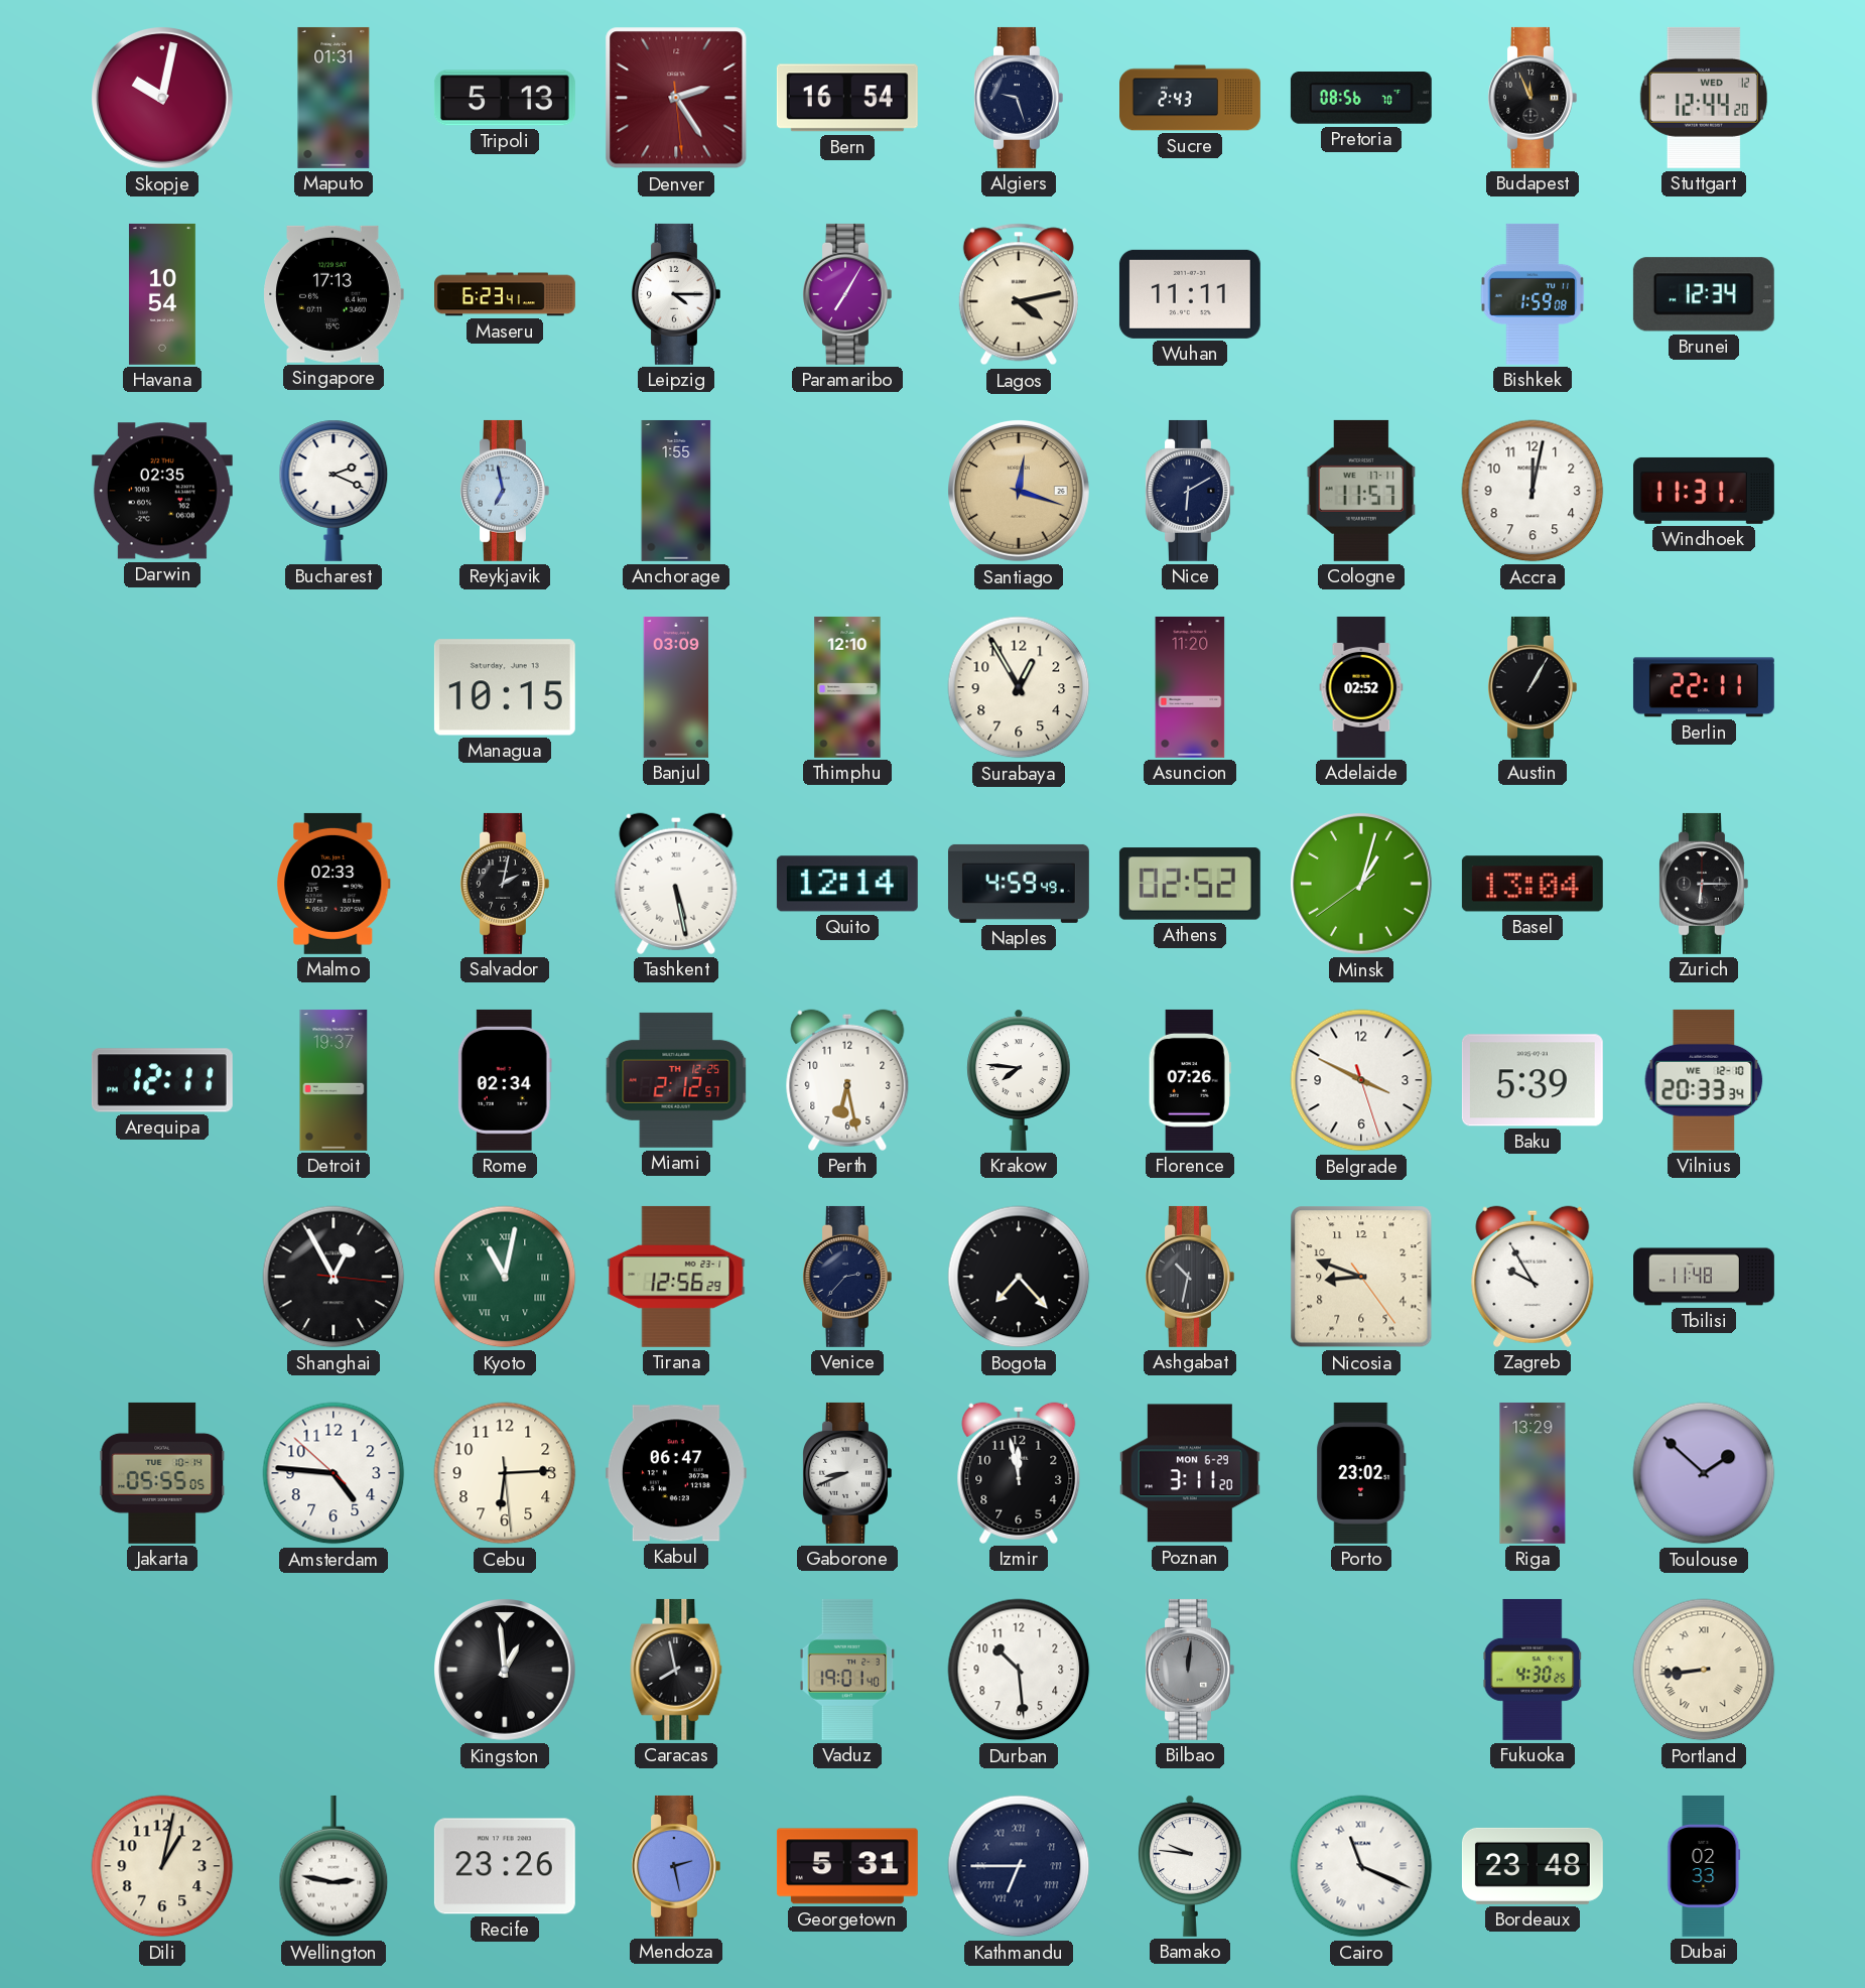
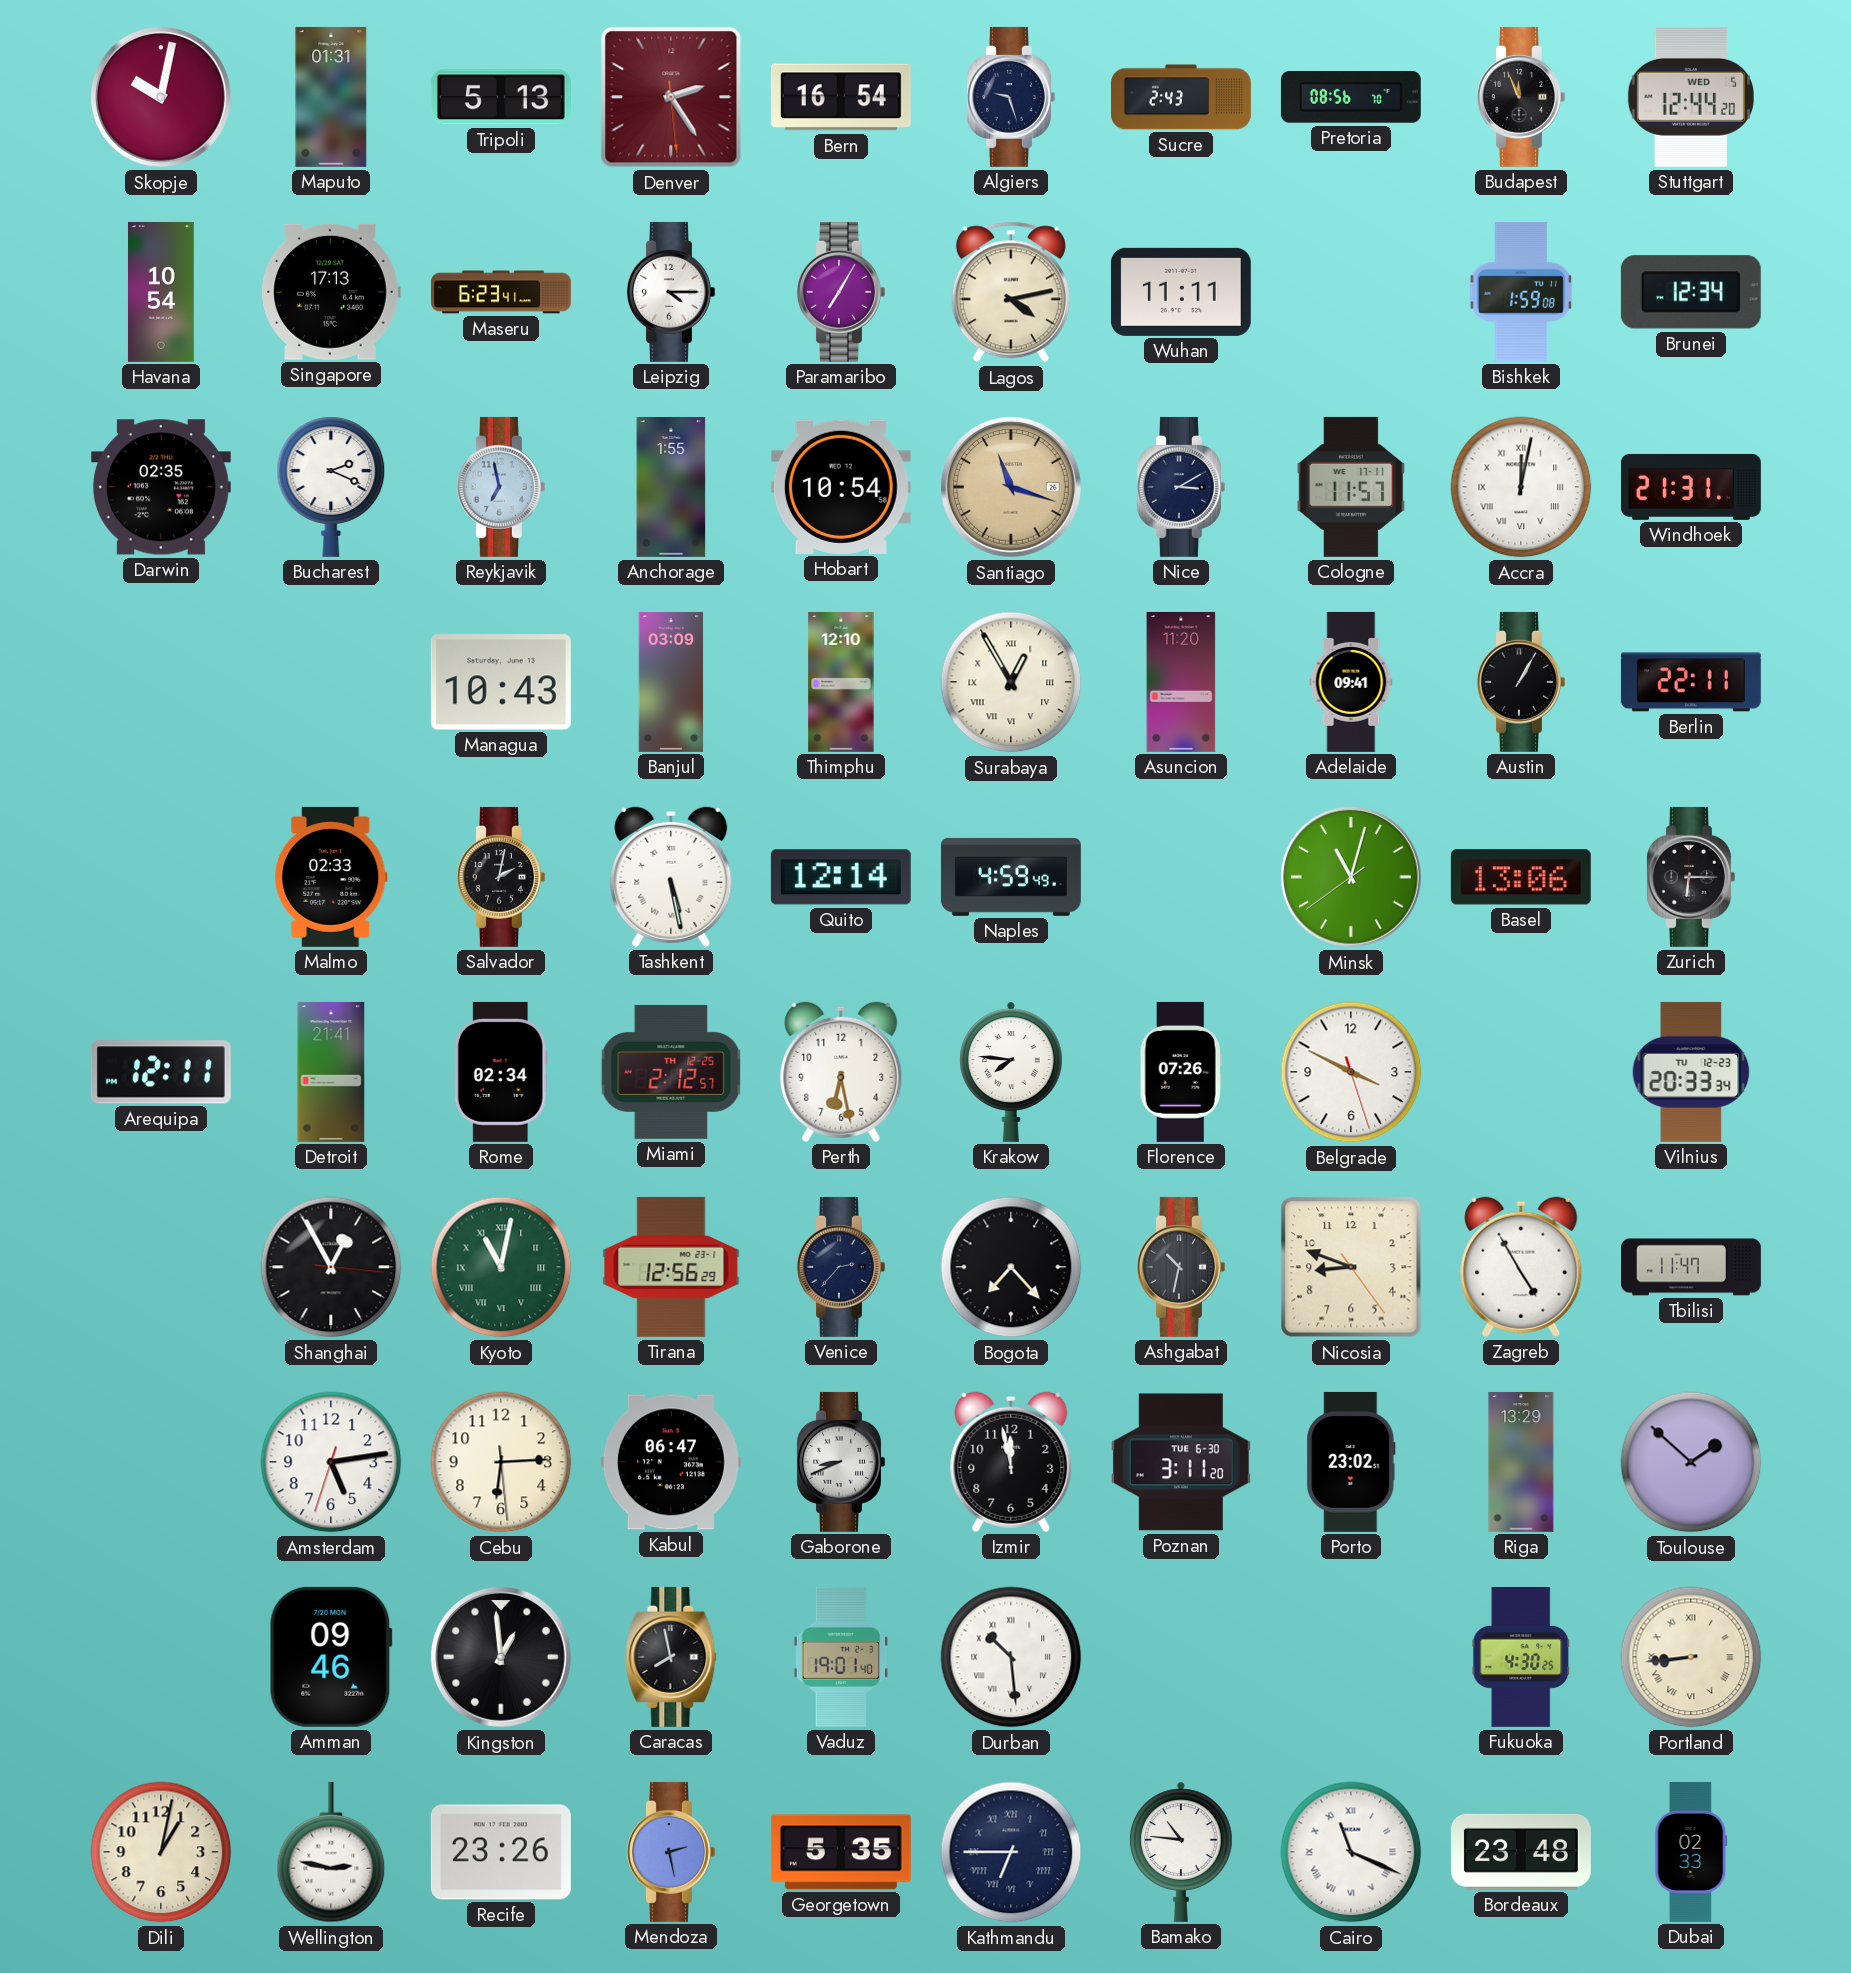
Stuttgart date: WED 12 -> WED 5 (1691, 97)
Hobart: none -> 10:54 (841, 487)
Santiago: 12:18 -> 11:18 (1012, 488)
Nice: 6:10 -> 3:10 (1181, 487)
Accra numerals: Arabic -> Roman (1521, 487)
Windhoek: 11:31 -> 21:31 (1691, 487)
Managua: 10:15 -> 10:43 (501, 682)
Surabaya numerals: Arabic -> Roman (1011, 682)
Adelaide: 02:52 -> 09:41 (1351, 682)
Athens: 02:52 -> none (1190, 884)
Minsk: 1:02 -> 11:02 (1352, 878)
Basel: 13:04 -> 13:06 (1521, 877)
Detroit: 19:37 -> 21:41 (331, 1072)
Baku: 5:39 -> none (1533, 1080)
Vilnius date: WE 12-10 -> TU 12-23 (1691, 1072)
Zagreb: 9:55 -> 4:55 (1521, 1267)
Tbilisi: 11:48 -> 11:47 (1692, 1267)
Jakarta: 05:55 -> none (162, 1473)
Amsterdam: 4:45 -> 5:13 (331, 1462)
Poznan date: MON 6-29 -> TUE 6-30 (1181, 1462)
Amman: none -> 09:46 (331, 1657)
Durban numerals: Arabic -> Roman (1011, 1657)
Bilbao: 12:01 -> none (1190, 1670)
Georgetown: 5:31 -> 5:35 (841, 1852)
Bamako: 9:46 -> 10:46 (1181, 1852)
